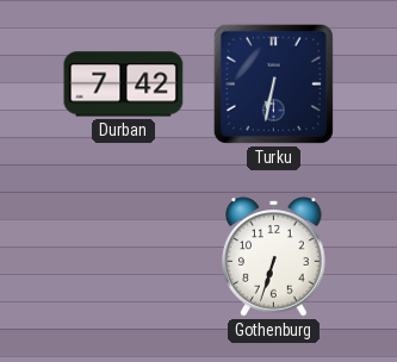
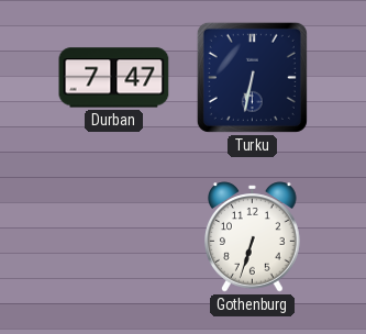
Durban: 7:42 -> 7:47 (114, 78)
